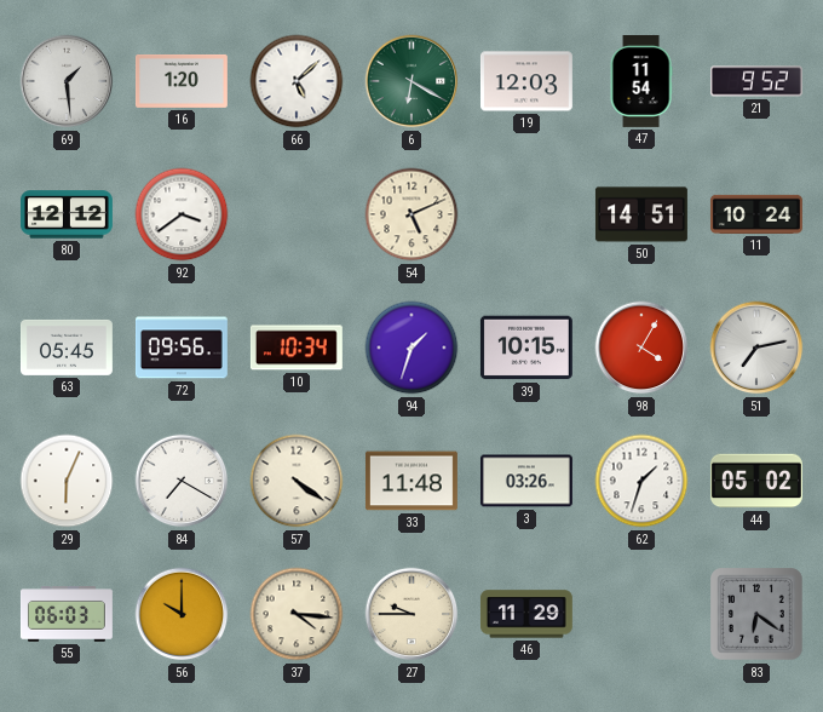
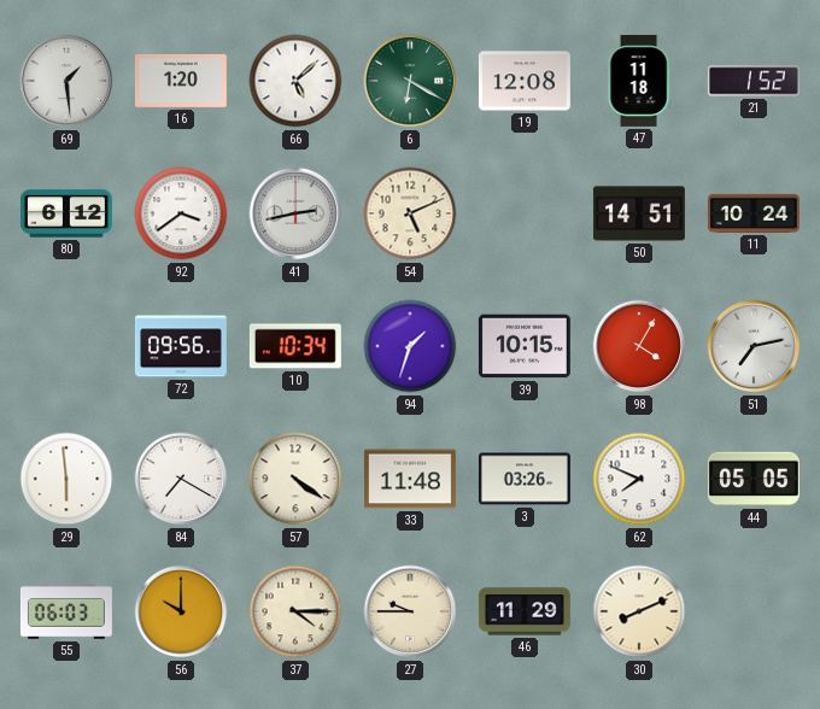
19: 12:03 -> 12:08 (525, 81)
47: 11:54 -> 11:18 (639, 81)
21: 9:52 -> 1:52 (754, 81)
80: 12:12 -> 6:12 (66, 213)
41: none -> 2:43 (295, 213)
63: 05:45 -> none (67, 348)
29: 6:04 -> 5:59 (66, 479)
62: 1:33 -> 7:49 (639, 479)
44: 05:02 -> 05:05 (754, 479)
37: 4:16 -> 4:15 (295, 611)
30: none -> 8:11 (639, 611)
83: 6:21 -> none (756, 614)
